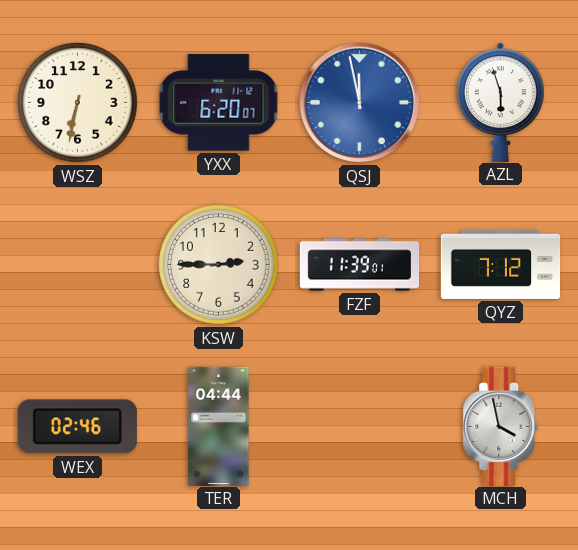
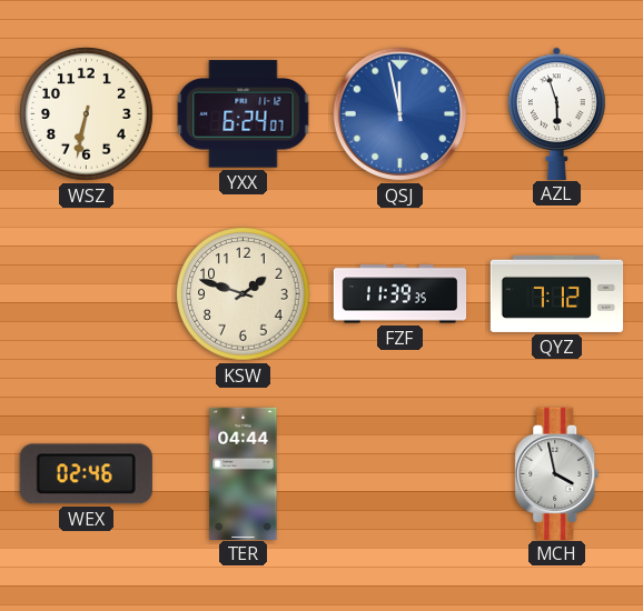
YXX: 6:20 -> 6:24 (244, 114)
KSW: 2:45 -> 1:48 (244, 294)
FZF: 11:39:01 -> 11:39:35 (400, 294)
